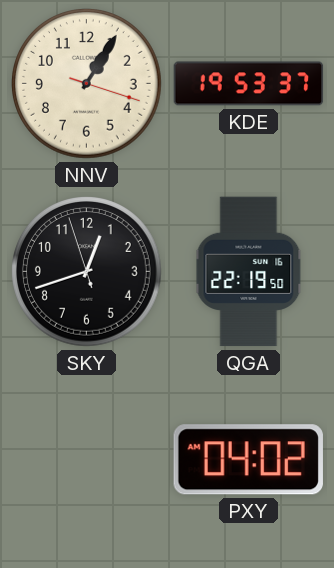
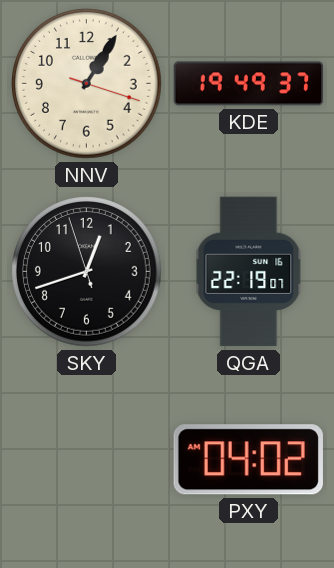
KDE: 19:53 -> 19:49 (249, 84)
QGA: 22:19:50 -> 22:19:07 (249, 272)
